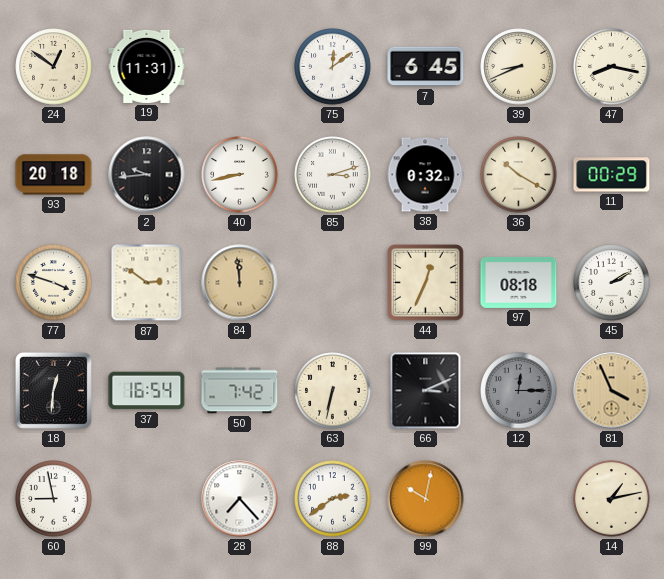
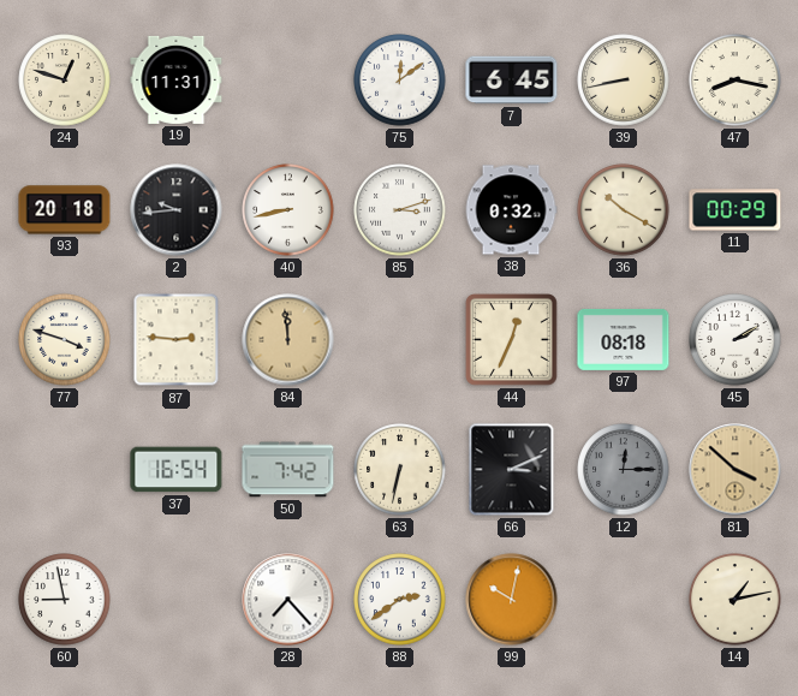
24: 12:51 -> 12:48 (65, 81)
39: 8:41 -> 8:43 (624, 81)
87: 2:51 -> 2:46 (177, 340)
18: 12:31 -> none (53, 390)
81: 3:56 -> 3:52 (736, 470)
